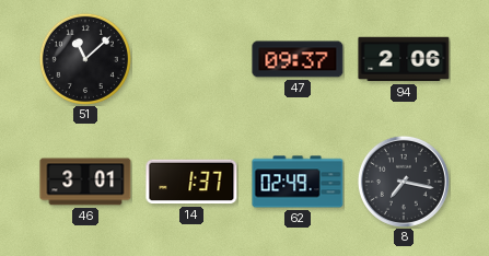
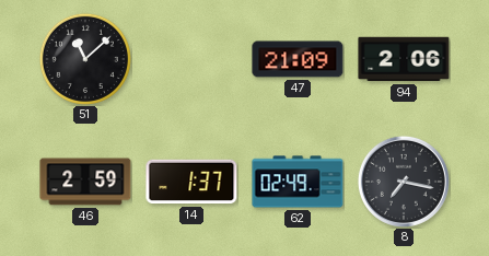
47: 09:37 -> 21:09 (298, 59)
46: 3:01 -> 2:59 (85, 182)
